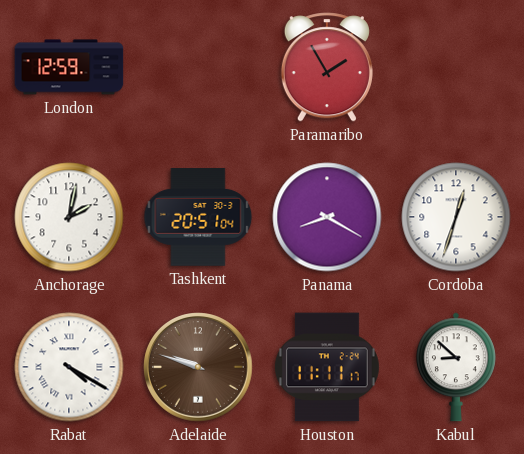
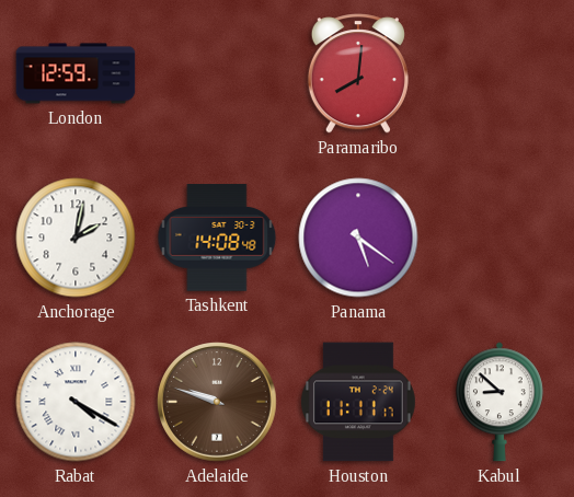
Paramaribo: 1:55 -> 8:01 (358, 73)
Tashkent: 20:51 -> 14:08 (217, 238)
Panama: 8:20 -> 5:21 (358, 238)
Cordoba: 12:33 -> none (456, 217)
